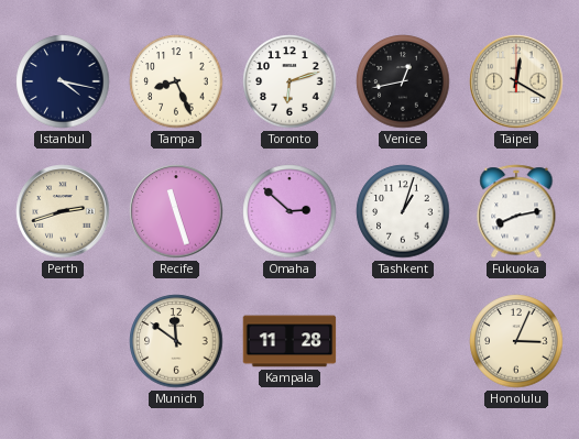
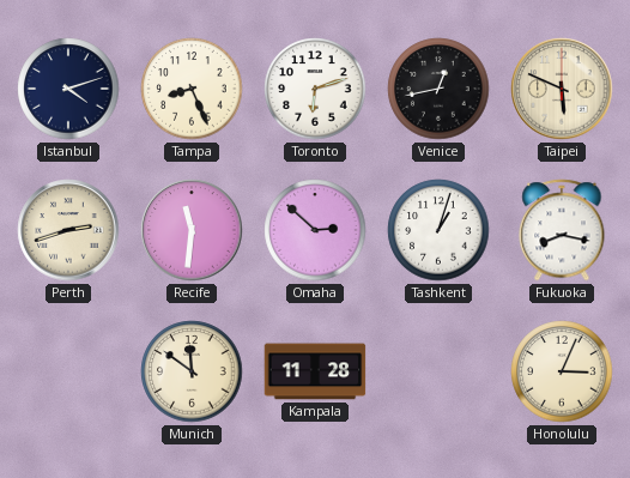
Istanbul: 4:17 -> 4:12 (68, 89)
Taipei: 12:20 -> 5:49 (562, 89)
Recife: 11:27 -> 11:31 (192, 230)
Fukuoka: 8:13 -> 8:17 (562, 230)
